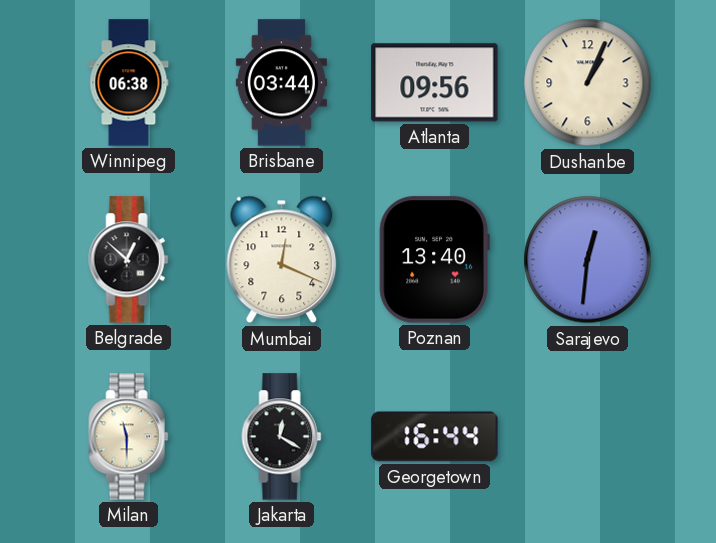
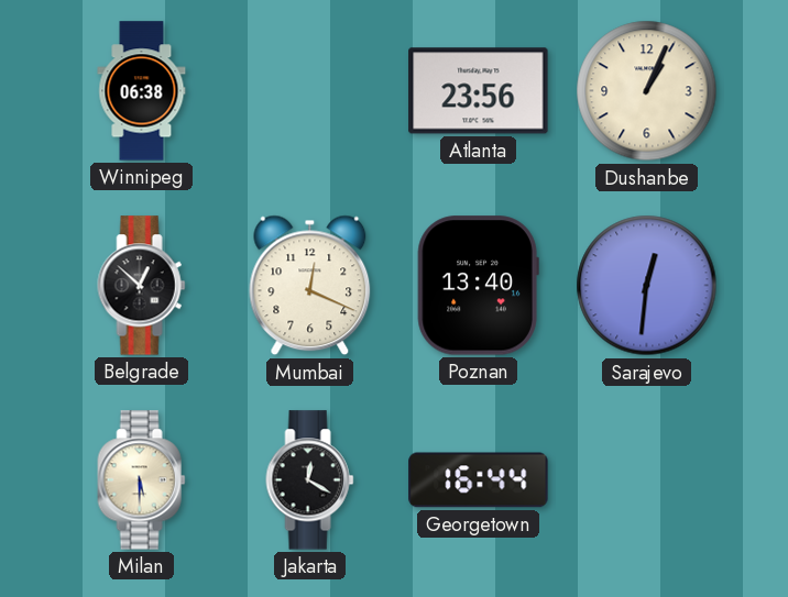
Brisbane: 03:44 -> none (281, 83)
Atlanta: 09:56 -> 23:56 (479, 91)
Milan: 11:30 -> 5:30 (142, 480)
